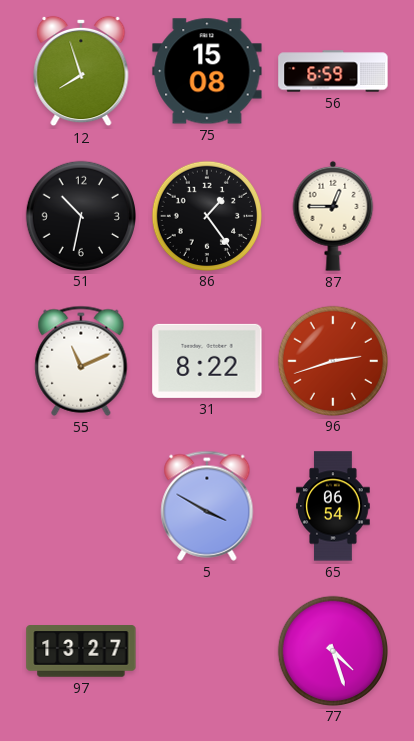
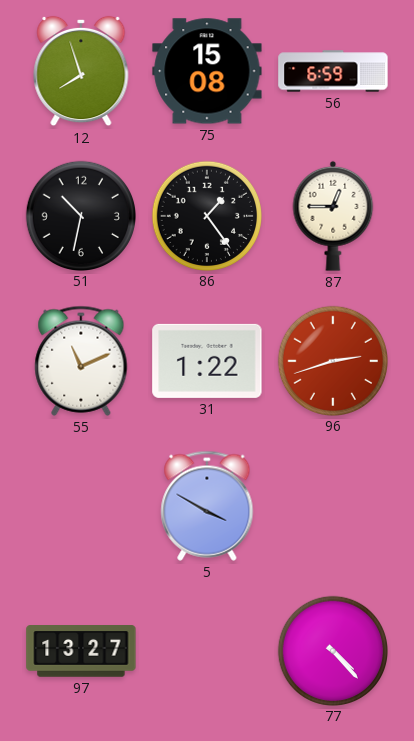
31: 8:22 -> 1:22 (207, 361)
65: 06:54 -> none (333, 506)
77: 4:27 -> 4:23 (332, 650)
